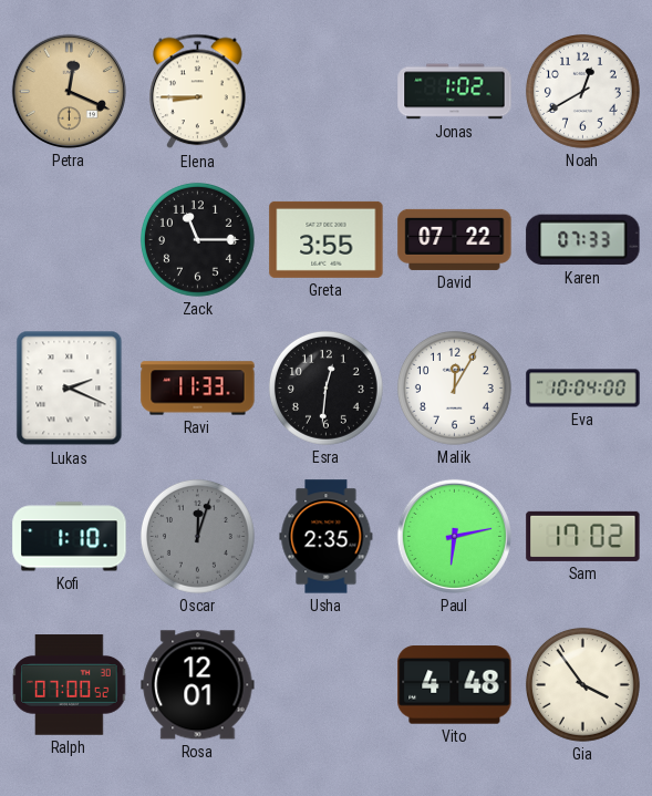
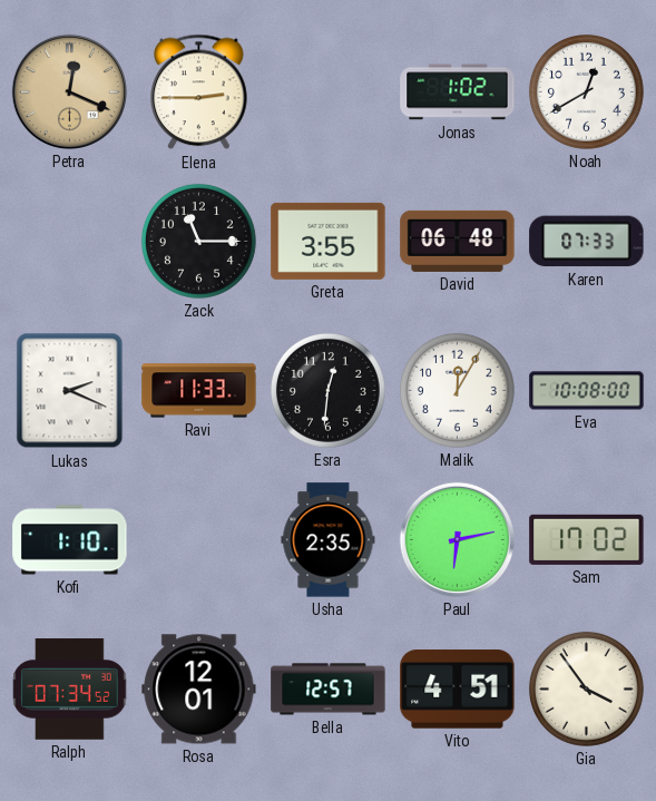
Elena: 8:45 -> 2:45 (199, 92)
David: 07:22 -> 06:48 (458, 241)
Eva: 10:04 -> 10:08 (587, 391)
Oscar: 12:03 -> none (197, 536)
Ralph: 07:00 -> 07:34 (70, 690)
Bella: none -> 12:57 (329, 690)
Vito: 4:48 -> 4:51 (458, 690)
